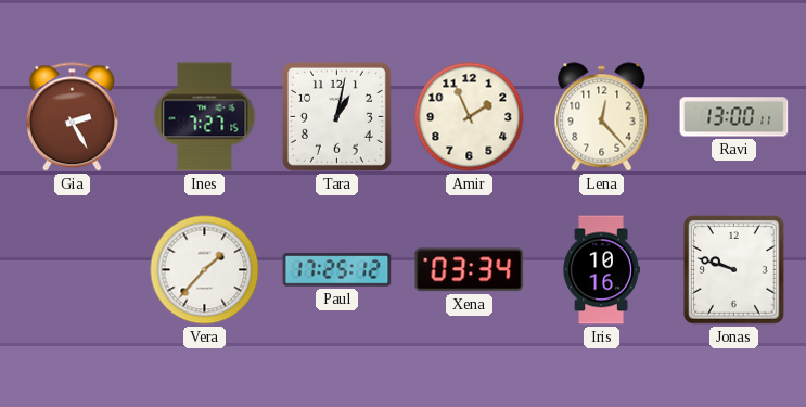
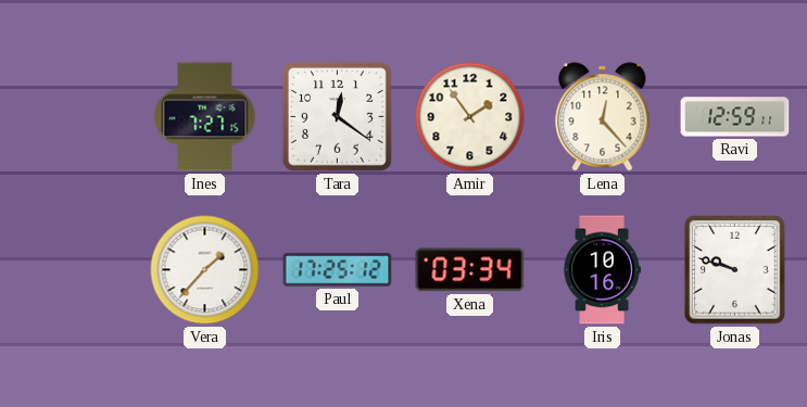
Gia: 2:25 -> none (72, 117)
Tara: 1:02 -> 12:21 (337, 116)
Amir: 1:56 -> 1:54 (470, 117)
Ravi: 13:00 -> 12:59 (735, 117)
